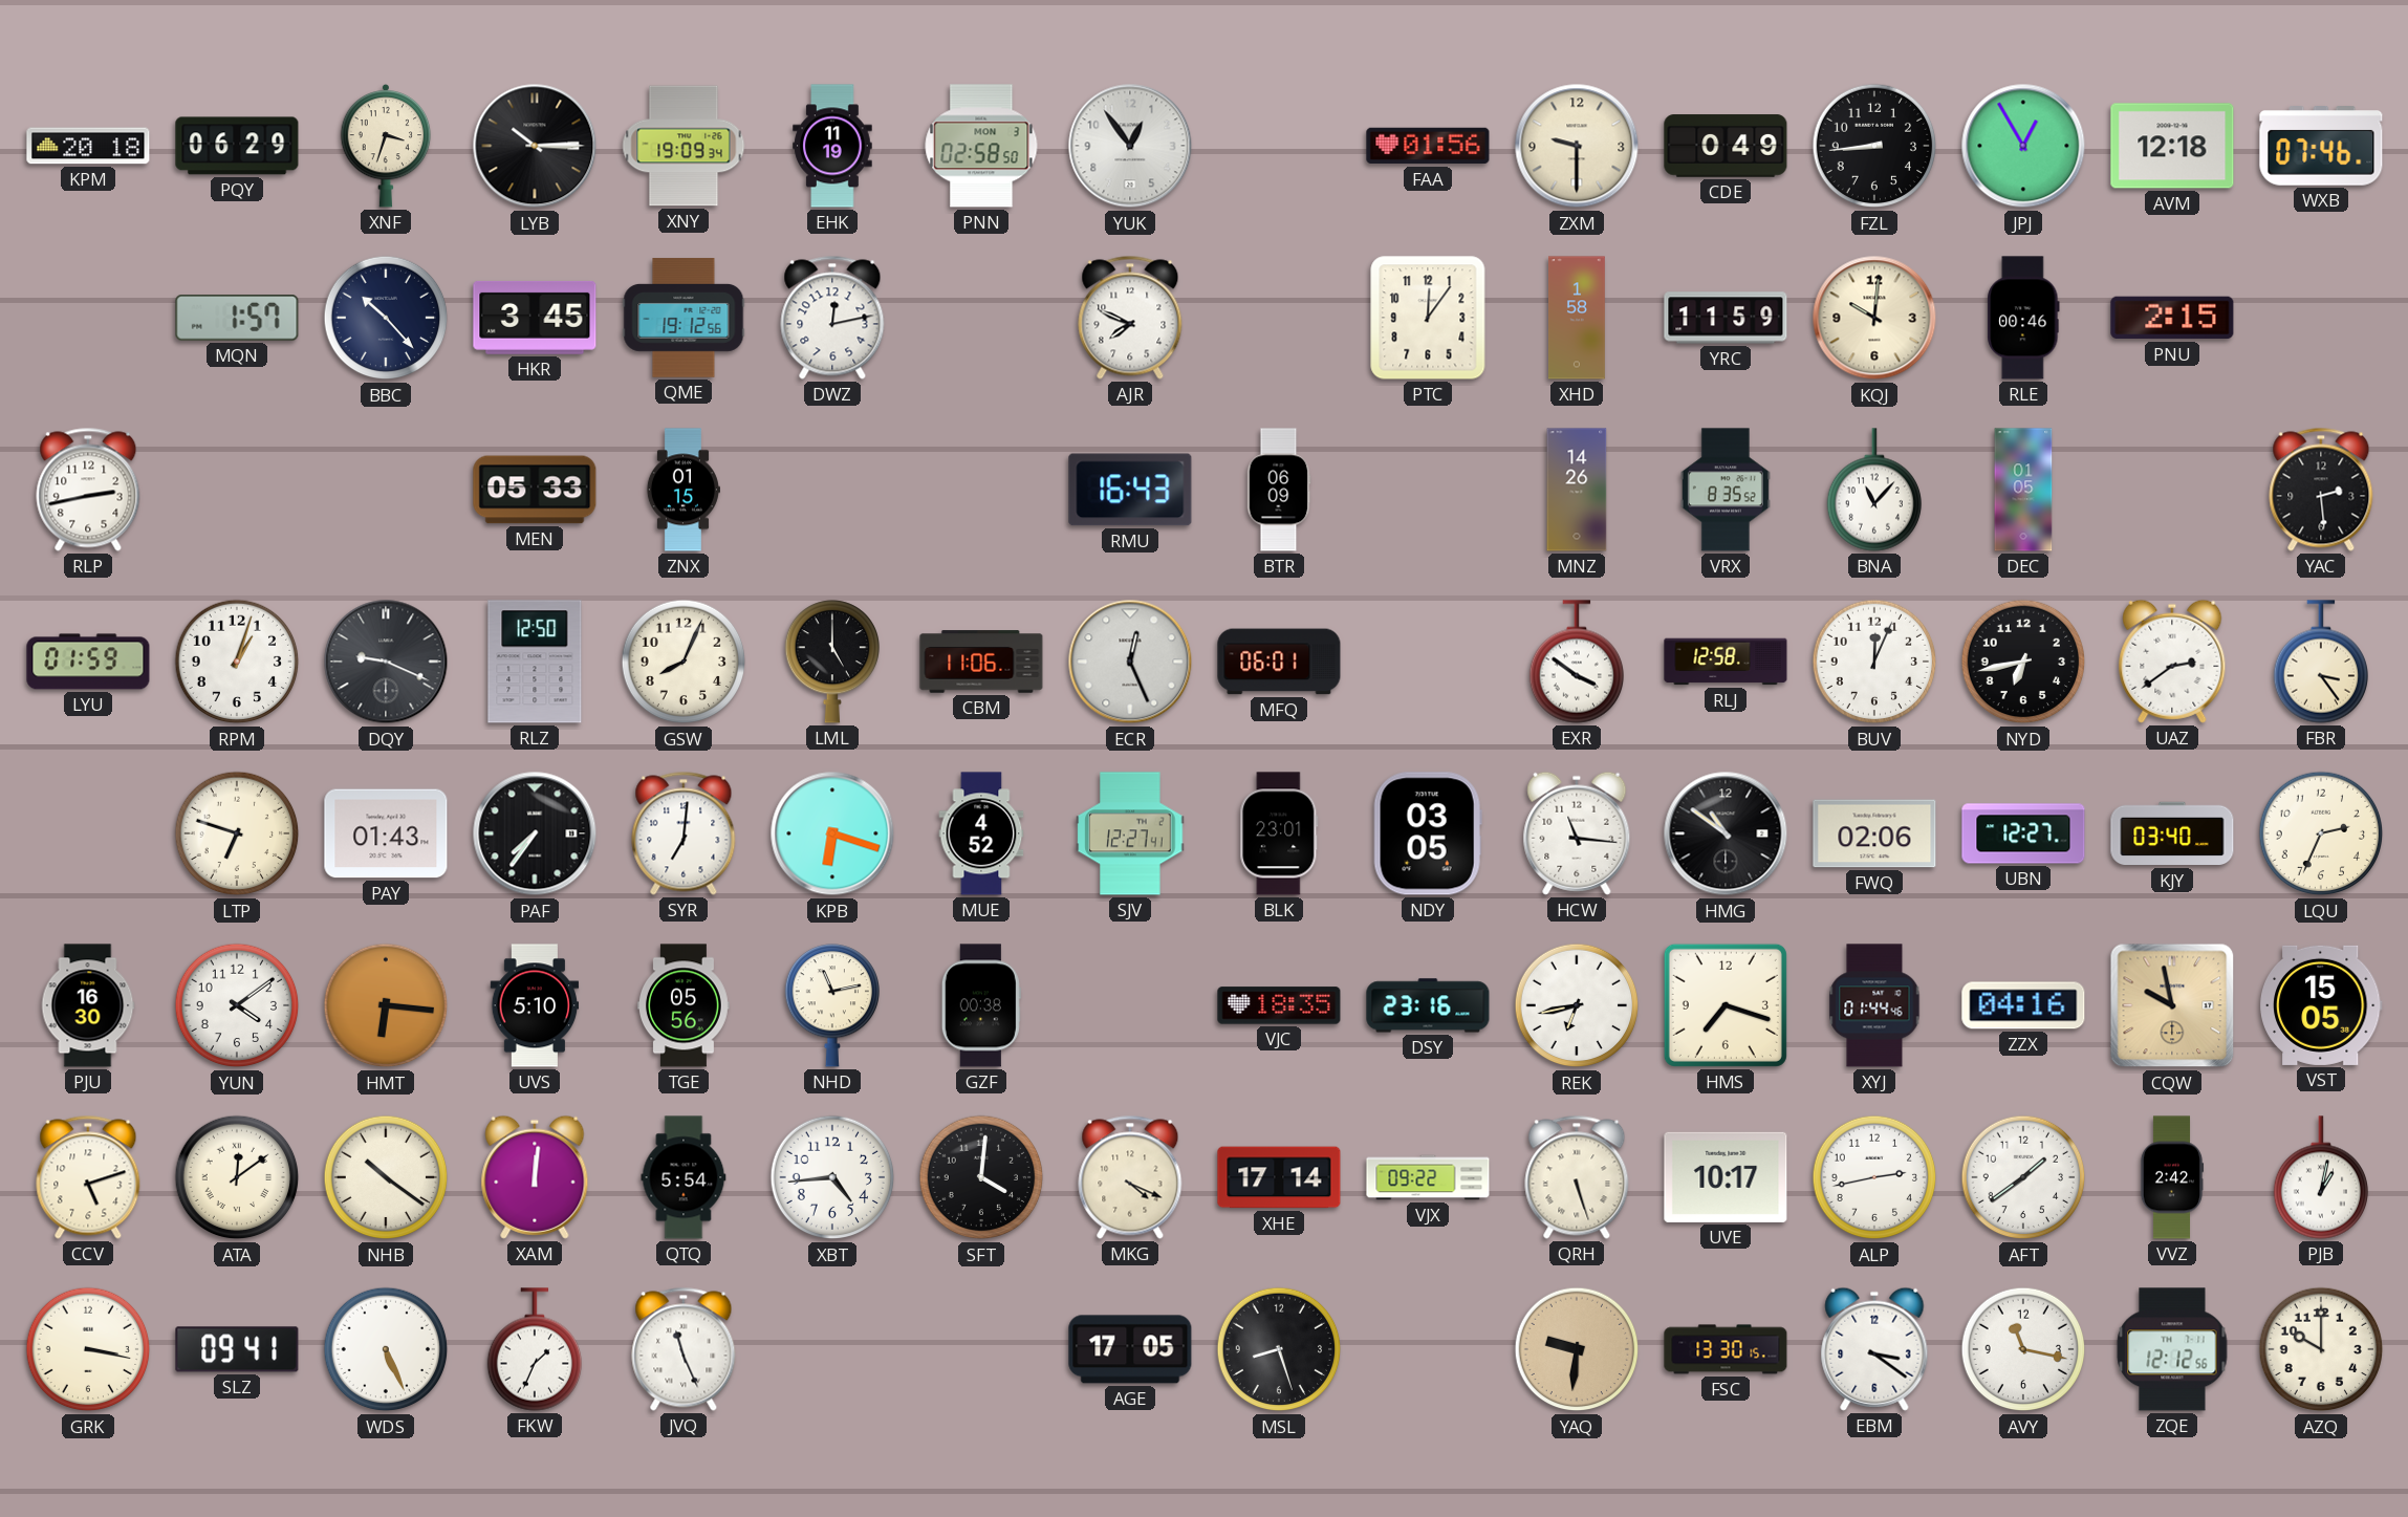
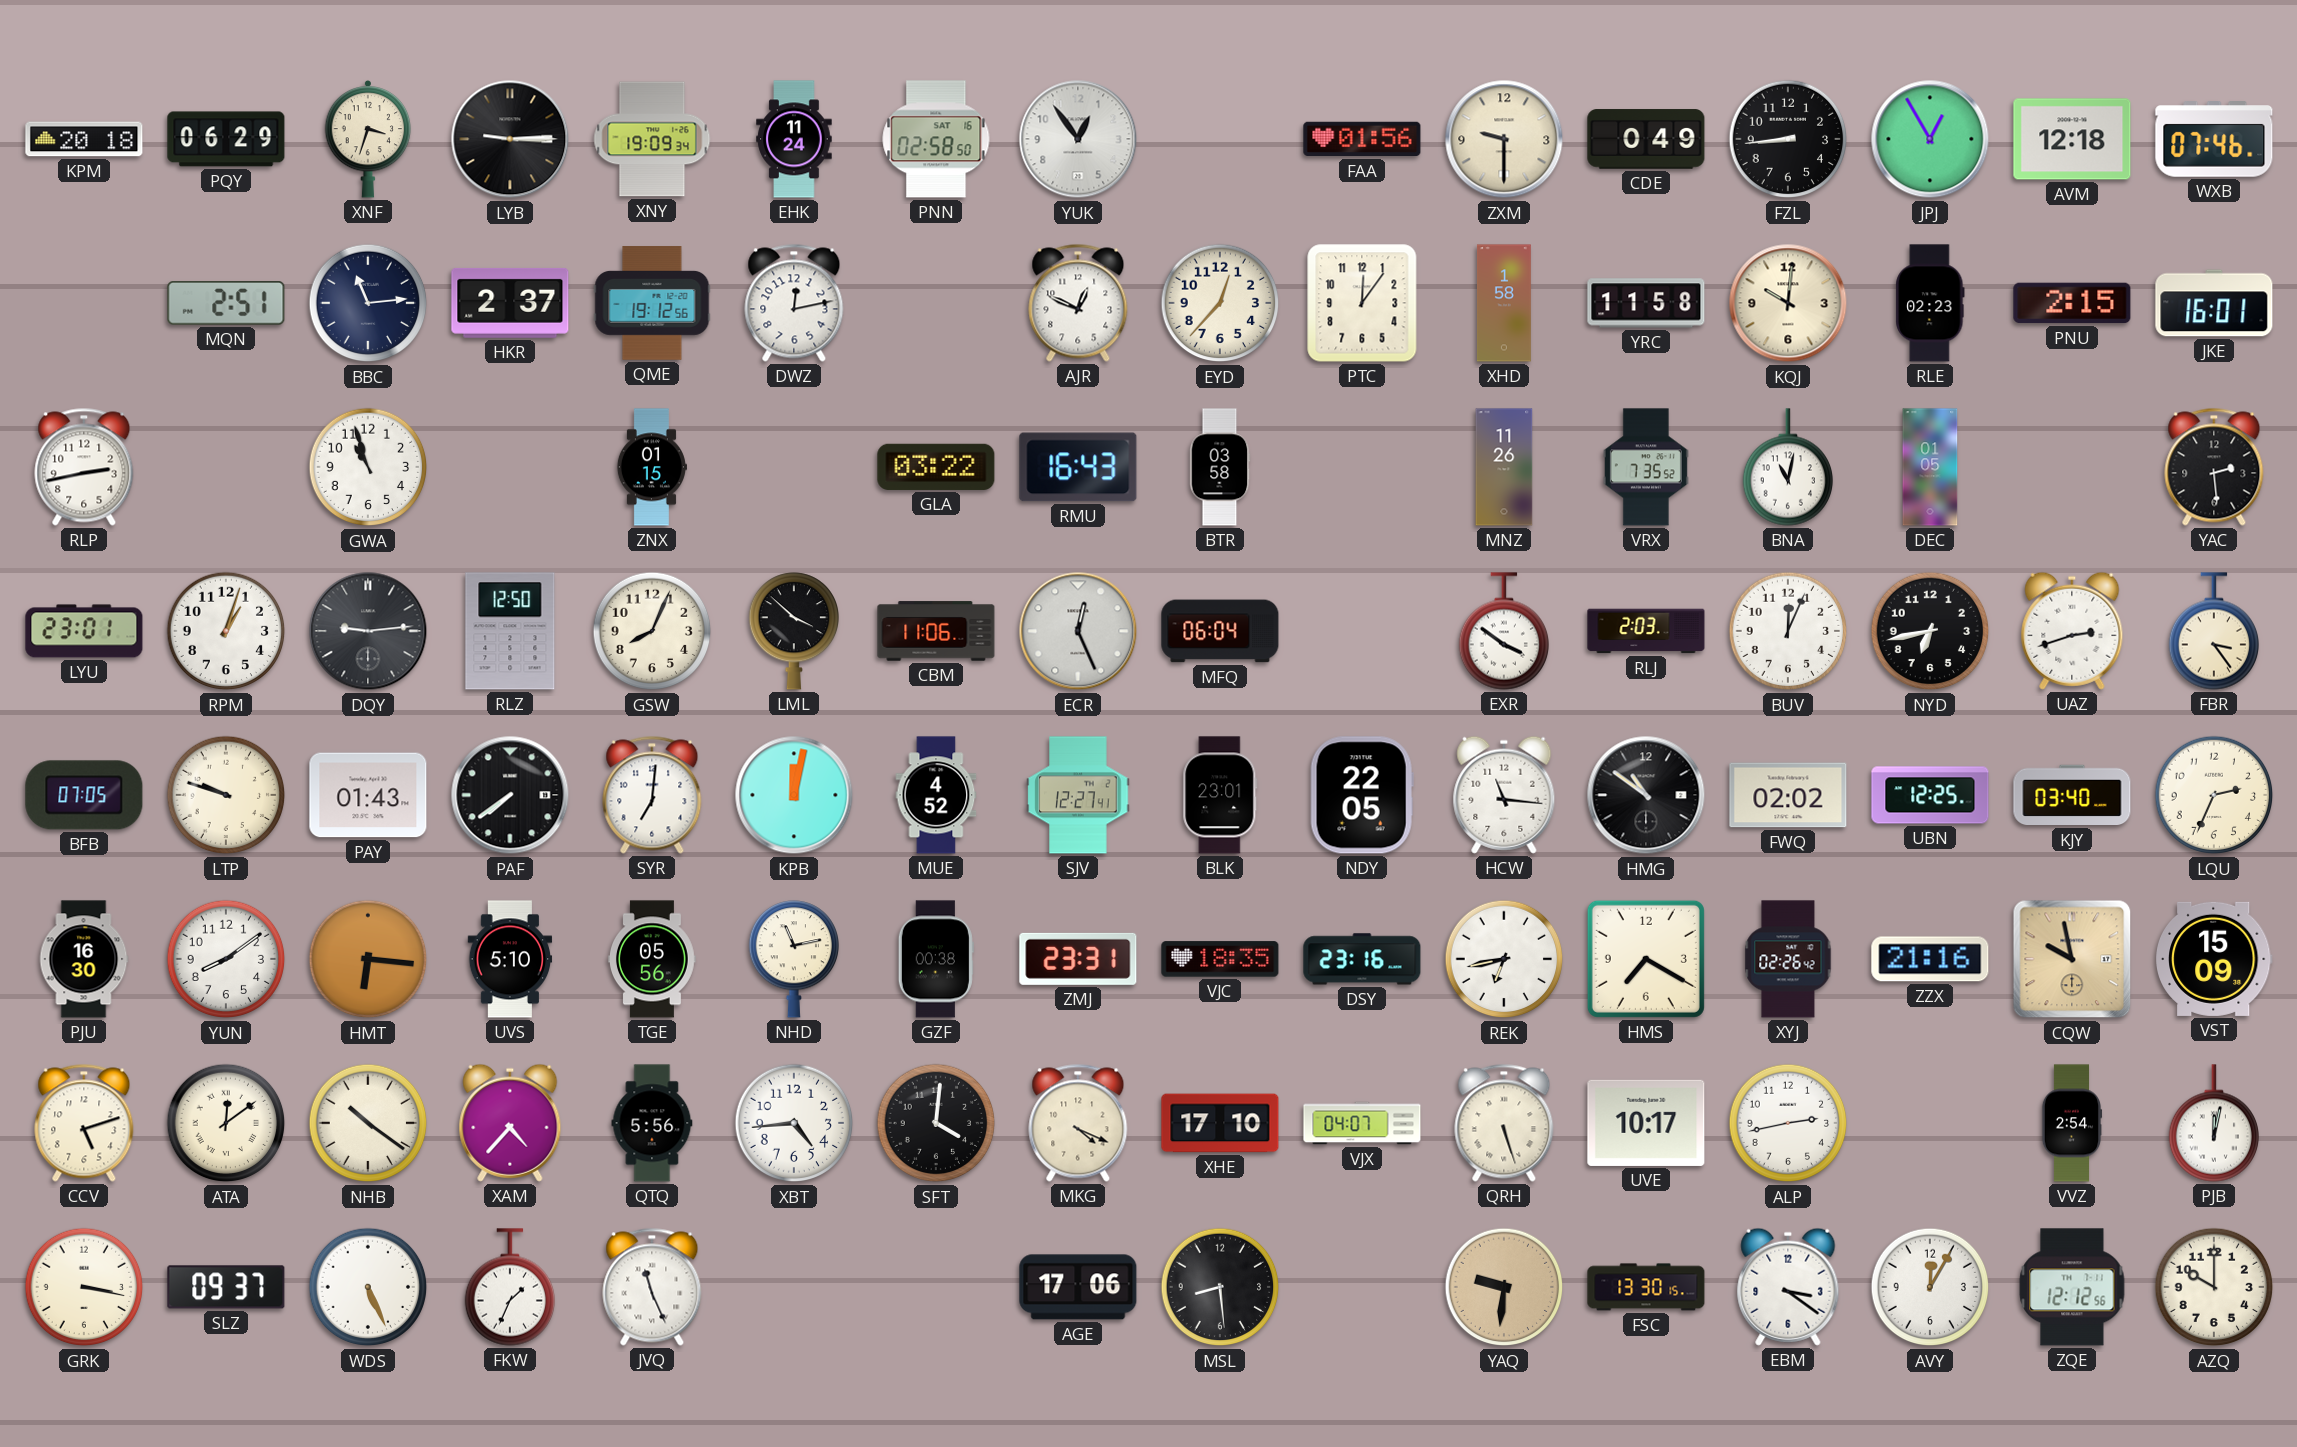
LYB: 10:15 -> 9:15 (510, 139)
EHK: 11:19 -> 11:24 (794, 139)
PNN date: MON 3 -> SAT 16 (936, 139)
MQN: 1:57 -> 2:51 (226, 304)
BBC: 10:23 -> 11:14 (368, 303)
HKR: 3:45 -> 2:37 (510, 303)
AJR: 7:49 -> 12:49 (1078, 303)
EYD: none -> 12:37 (1220, 303)
YRC: 11:59 -> 11:58 (1646, 303)
RLE: 00:46 -> 02:23 (1930, 303)
JKE: none -> 16:01 (2214, 303)
GWA: none -> 10:57 (368, 467)
MEN: 05:33 -> none (535, 490)
GLA: none -> 03:22 (936, 467)
BTR: 06:09 -> 03:58 (1220, 467)
MNZ: 14:26 -> 11:26 (1504, 467)
VRX: 8:35 -> 7:35 (1646, 467)
BNA: 11:07 -> 11:02 (1787, 467)
LYU: 01:59 -> 23:01 (84, 631)
DQY: 9:19 -> 9:14 (368, 631)
LML: 5:00 -> 3:52 (793, 631)
MFQ: 06:01 -> 06:04 (1220, 631)
RLJ: 12:58 -> 2:03 (1646, 631)
UAZ: 2:39 -> 2:42 (2072, 631)
BFB: none -> 07:05 (84, 795)
LTP: 6:48 -> 9:48 (226, 795)
PAF: 7:36 -> 7:39 (510, 795)
KPB: 6:18 -> 12:02 (794, 795)
NDY: 03:05 -> 22:05 (1362, 795)
FWQ: 02:06 -> 02:02 (1788, 795)
UBN: 12:27 -> 12:25 (1930, 795)
YUN: 4:09 -> 8:09 (226, 959)
ZMJ: none -> 23:31 (1078, 959)
HMS: 7:18 -> 7:20 (1646, 959)
XYJ: 01:44 -> 02:26 (1788, 959)
ZZX: 04:16 -> 21:16 (1930, 959)
VST: 15:05 -> 15:09 (2214, 959)
XAM: 12:01 -> 4:37 (510, 1123)
QTQ: 5:54 -> 5:56 (652, 1123)
XHE: 17:14 -> 17:10 (1220, 1123)
VJX: 09:22 -> 04:07 (1362, 1123)
AFT: 1:39 -> none (2023, 1177)
VVZ: 2:42 -> 2:54 (2072, 1123)
PJB: 1:02 -> 12:02 (2213, 1123)
SLZ: 09:41 -> 09:37 (226, 1287)
AGE: 17:05 -> 17:06 (1078, 1287)
MSL: 8:27 -> 8:29 (1220, 1287)
AVY: 11:17 -> 12:05 (1930, 1287)
